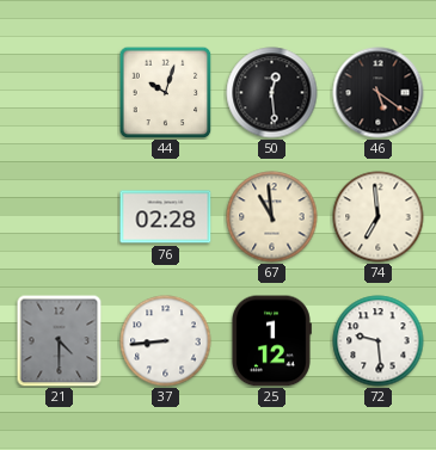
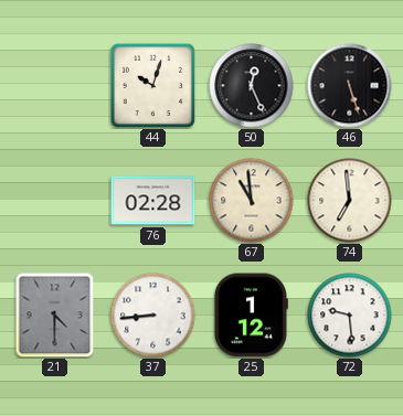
50: 12:29 -> 12:26 (252, 86)
46: 5:21 -> 5:27 (350, 86)
